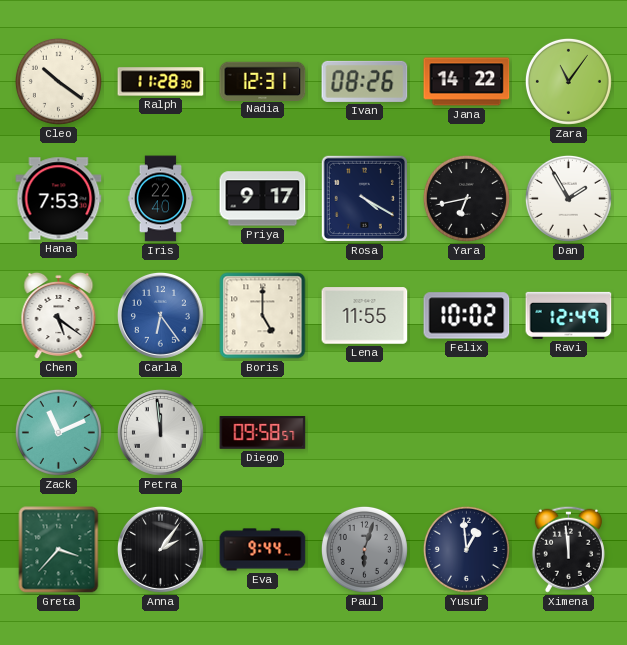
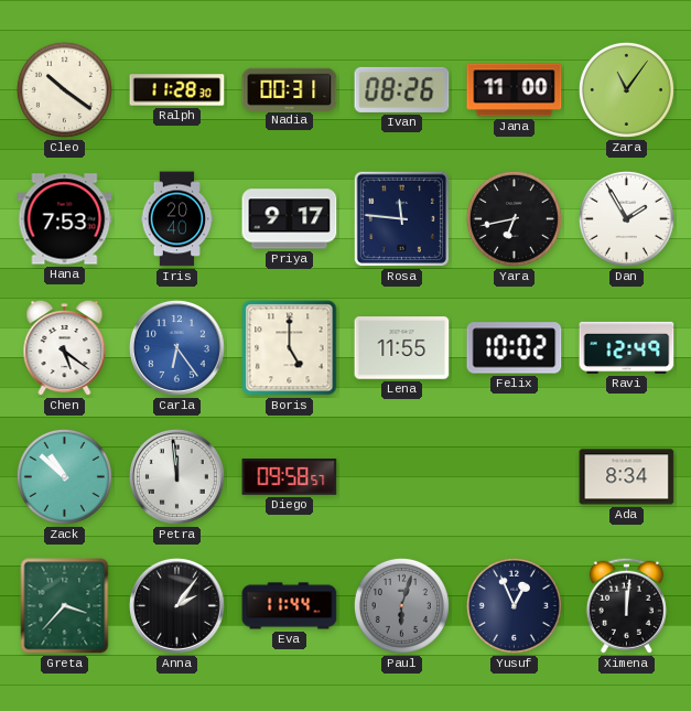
Nadia: 12:31 -> 00:31 (290, 89)
Jana: 14:22 -> 11:00 (515, 90)
Iris: 22:40 -> 20:40 (177, 219)
Rosa: 4:20 -> 11:46 (401, 218)
Zack: 11:11 -> 10:52 (64, 476)
Ada: none -> 8:34 (627, 477)
Eva: 9:44 -> 11:44 (290, 606)
Yusuf: 12:59 -> 12:56 (514, 605)
Ximena: 11:59 -> 12:01 (626, 605)
